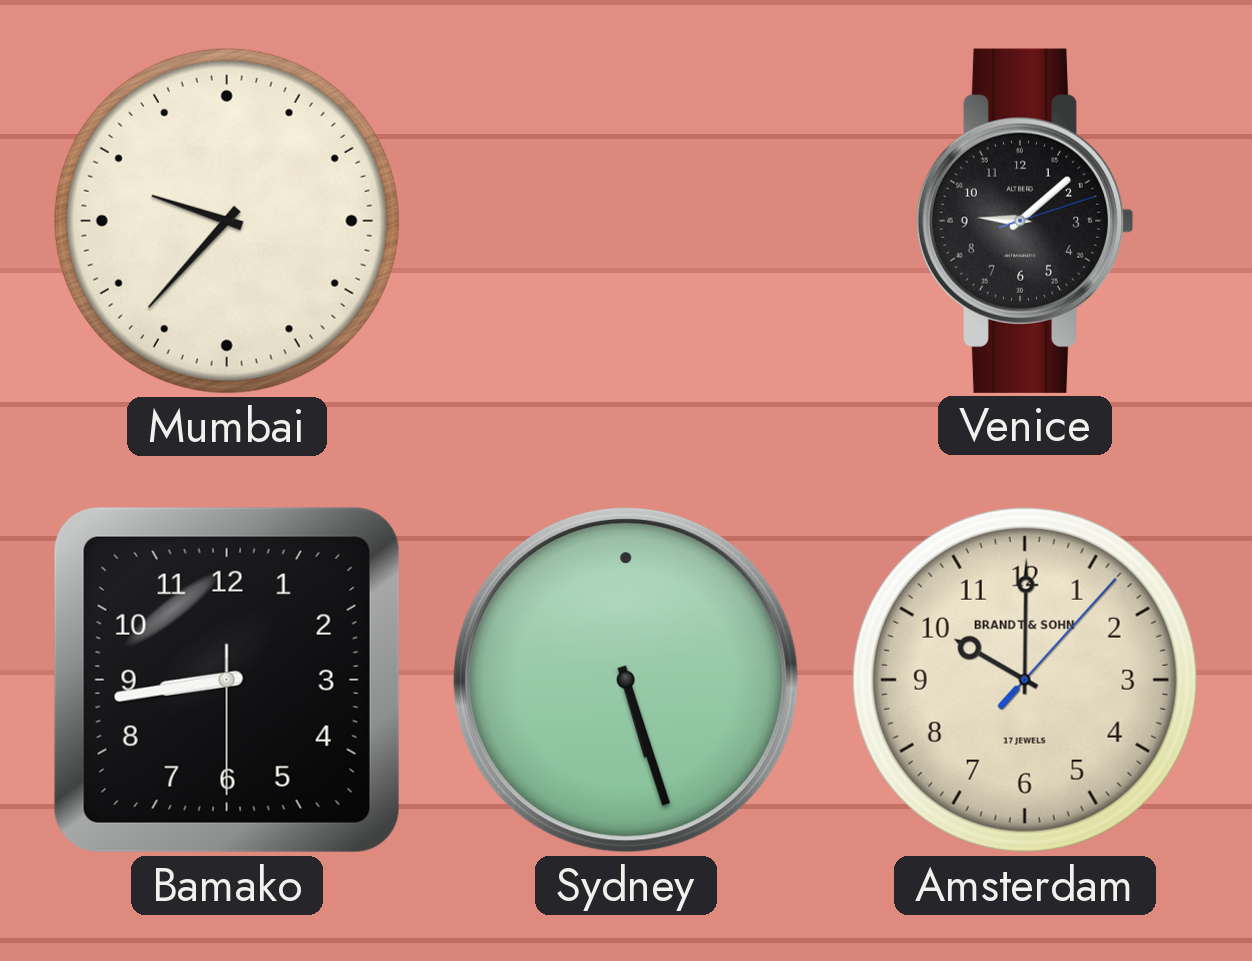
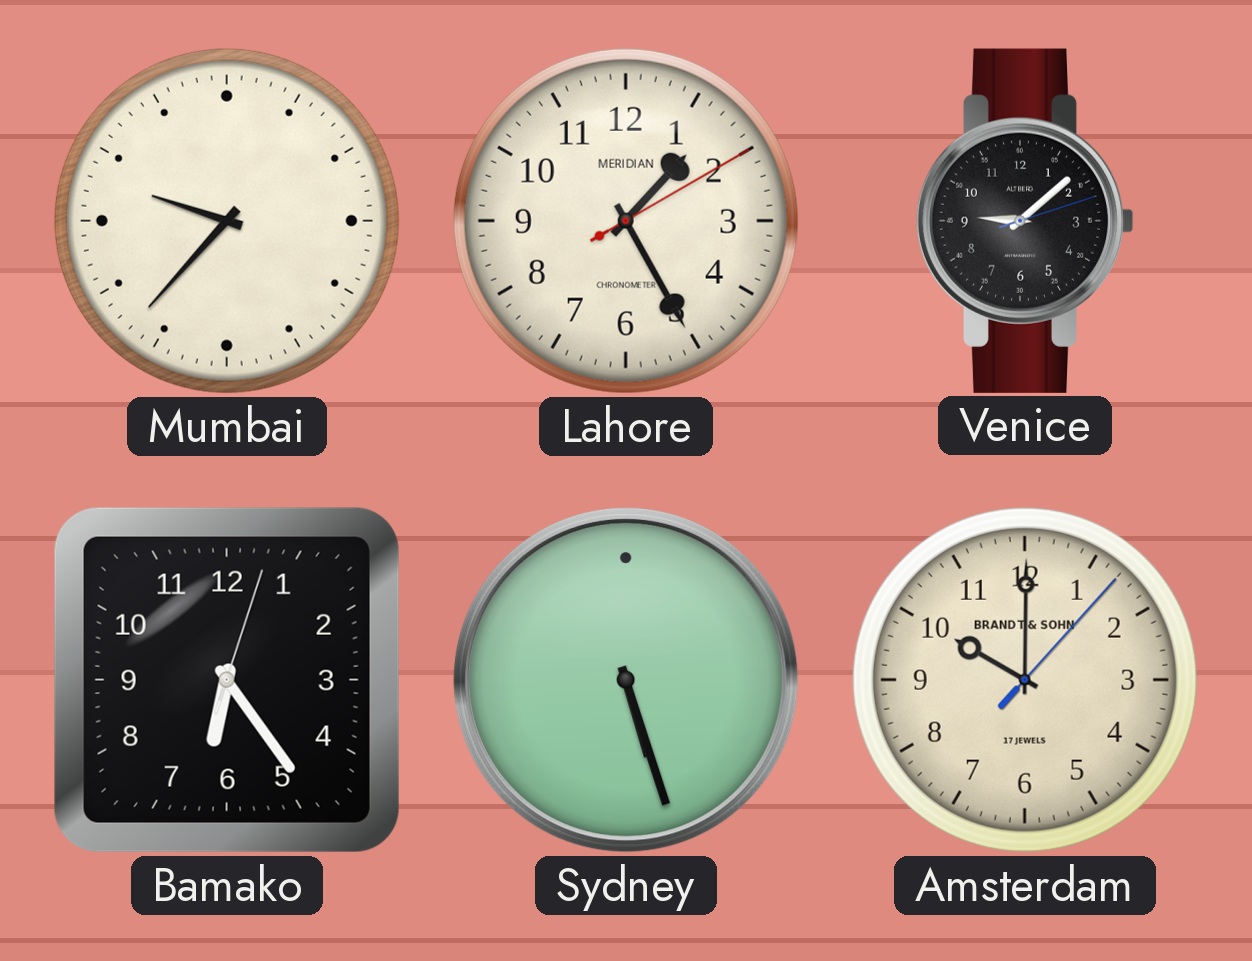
Lahore: none -> 1:25 (626, 221)
Bamako: 8:43 -> 6:24 (227, 680)
